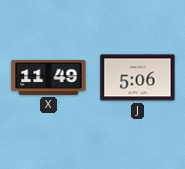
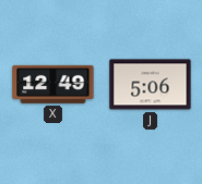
X: 11:49 -> 12:49 (54, 84)
